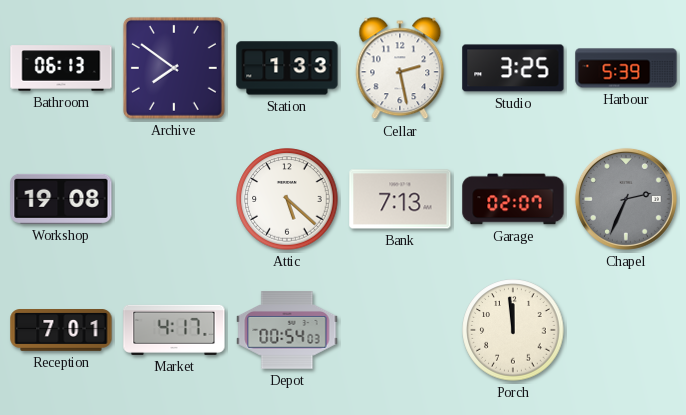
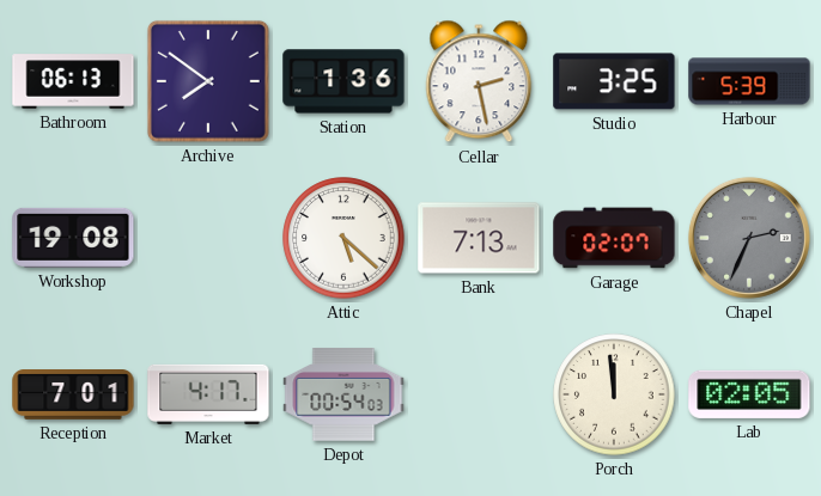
Station: 1:33 -> 1:36 (343, 81)
Lab: none -> 02:05 (749, 394)
